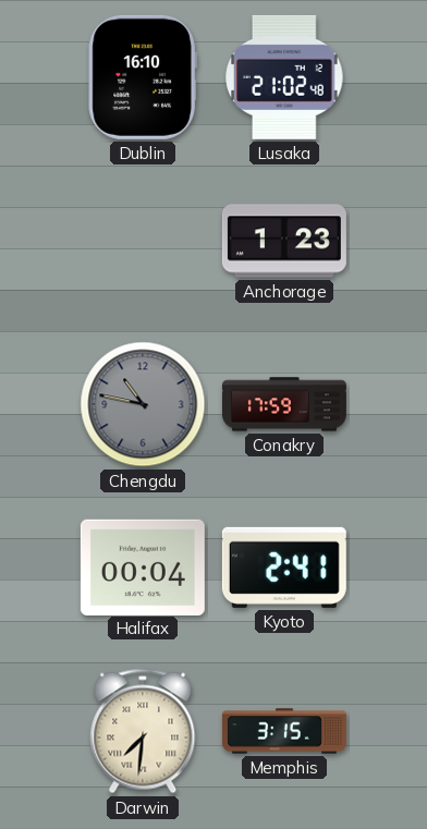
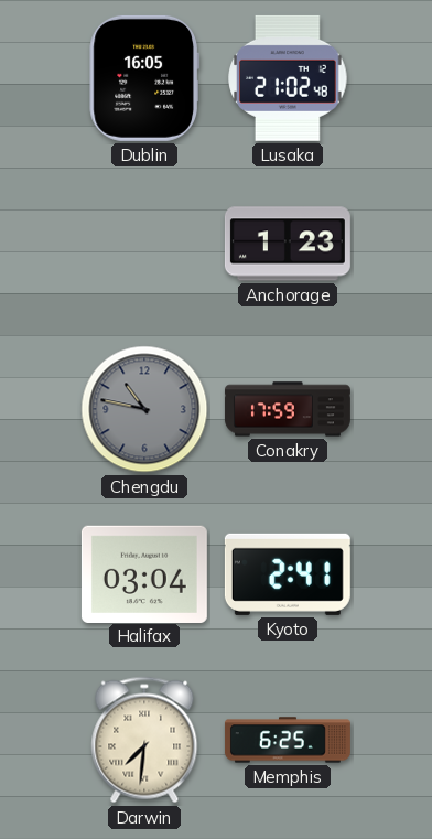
Dublin: 16:10 -> 16:05 (144, 78)
Halifax: 00:04 -> 03:04 (144, 573)
Memphis: 3:15 -> 6:25 (288, 740)
